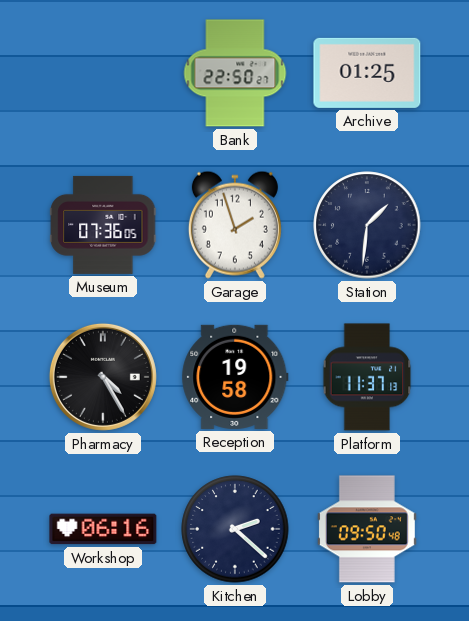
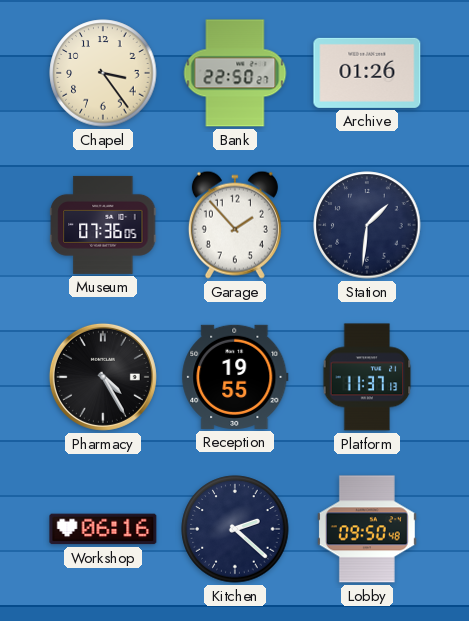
Chapel: none -> 3:24 (103, 73)
Archive: 01:25 -> 01:26 (367, 73)
Garage: 1:57 -> 1:53 (235, 225)
Reception: 19:58 -> 19:55 (235, 377)
